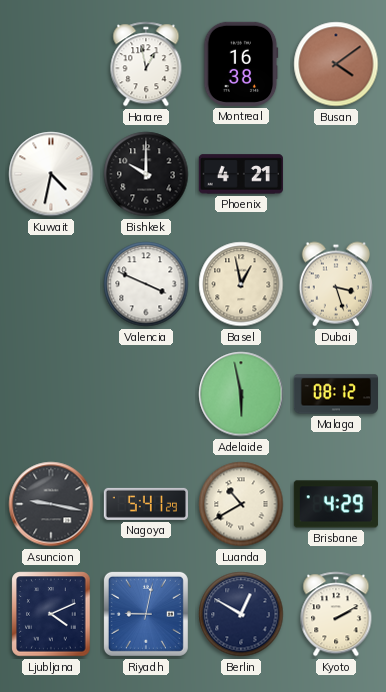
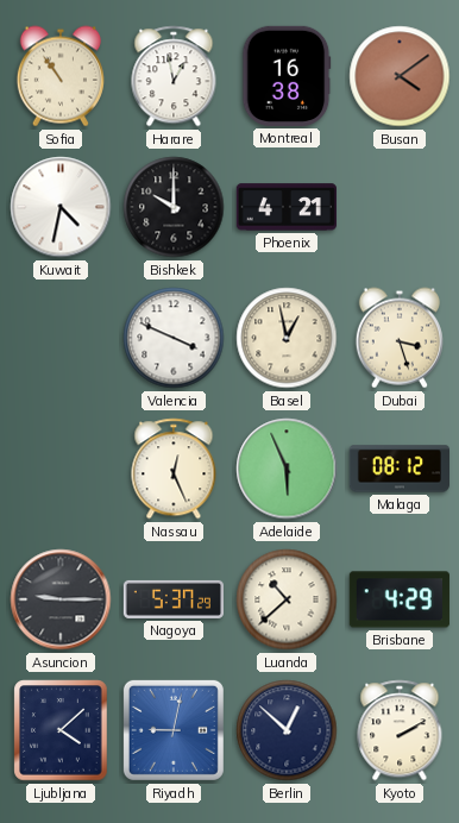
Sofia: none -> 10:54 (61, 76)
Nassau: none -> 12:26 (174, 469)
Adelaide: 5:58 -> 5:56 (287, 469)
Asuncion: 9:17 -> 9:15 (61, 599)
Nagoya: 5:41 -> 5:37 (172, 599)
Luanda: 10:40 -> 10:38 (287, 599)
Ljubljana: 4:11 -> 4:08 (61, 730)
Berlin: 12:50 -> 12:52 (287, 730)
